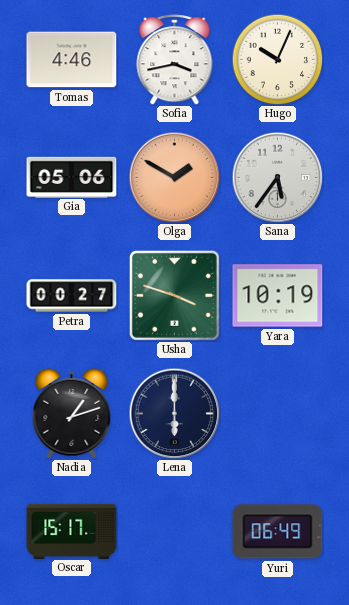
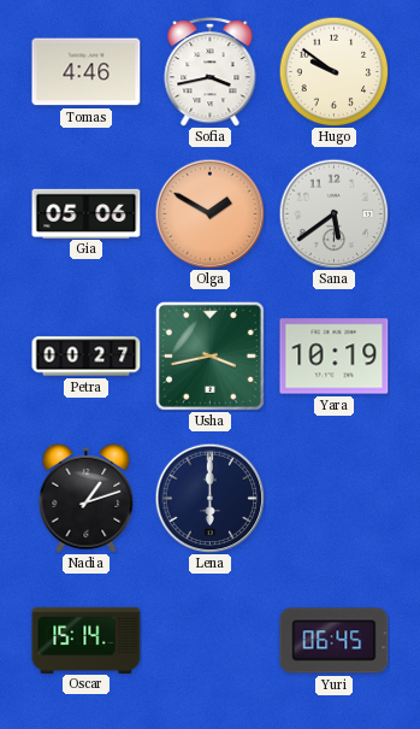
Hugo: 10:04 -> 9:51 (333, 71)
Sana: 5:36 -> 5:39 (333, 213)
Usha: 3:48 -> 3:43 (209, 355)
Oscar: 15:17 -> 15:14 (87, 640)
Yuri: 06:49 -> 06:45 (335, 641)
